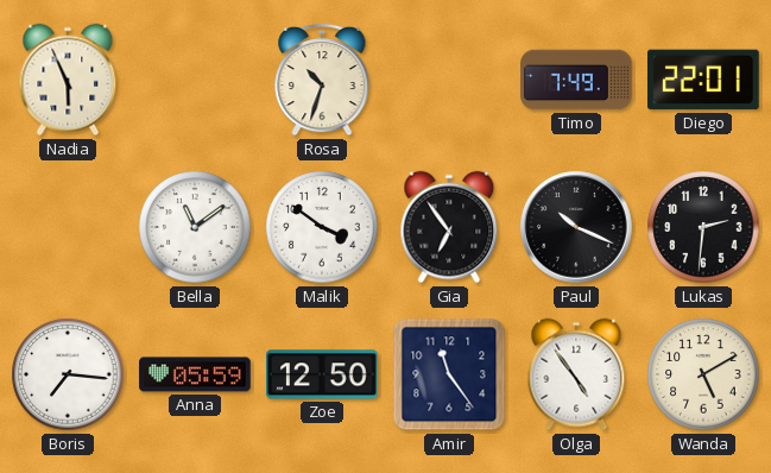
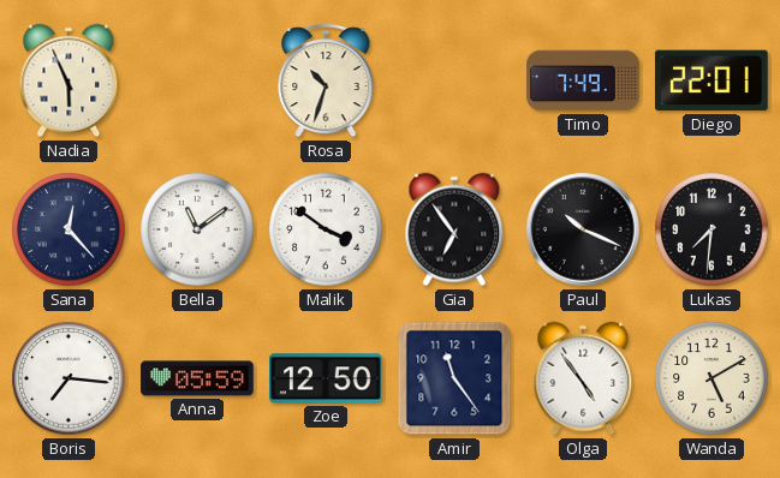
Sana: none -> 12:23 (69, 229)
Lukas: 2:31 -> 7:31 (711, 229)
